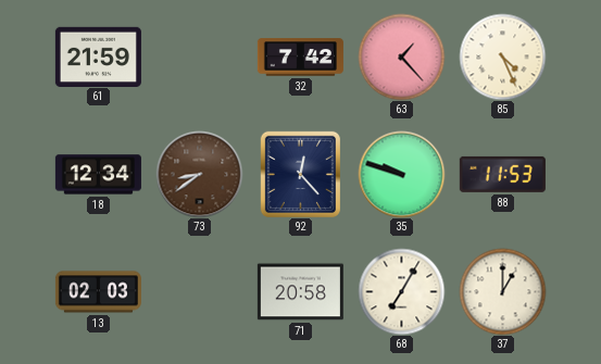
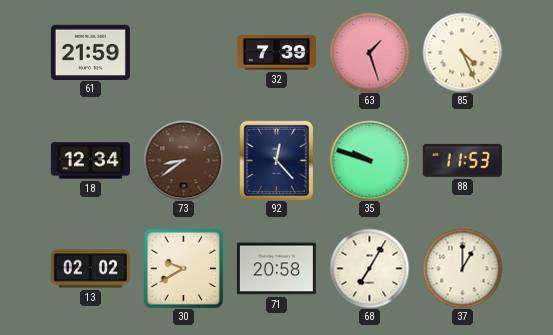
32: 7:42 -> 7:39 (276, 53)
63: 1:23 -> 1:27 (369, 52)
13: 02:03 -> 02:02 (90, 269)
30: none -> 9:40 (183, 268)
